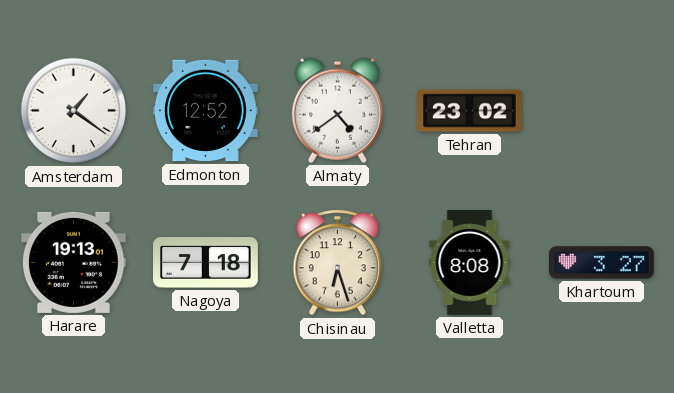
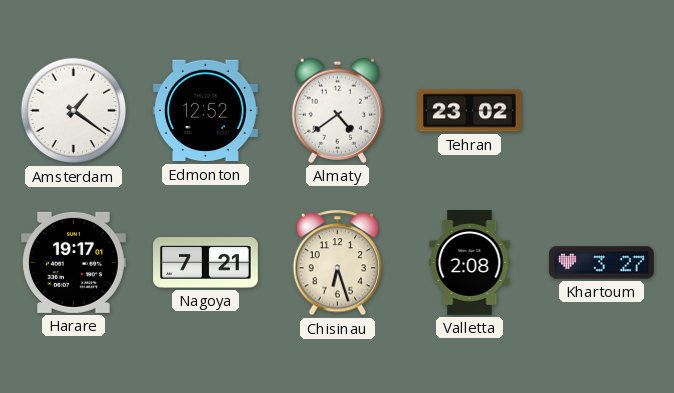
Harare: 19:13 -> 19:17 (73, 262)
Nagoya: 7:18 -> 7:21 (206, 263)
Valletta: 8:08 -> 2:08 (470, 263)
